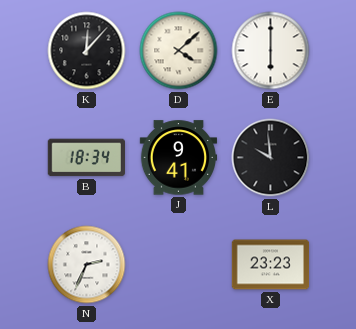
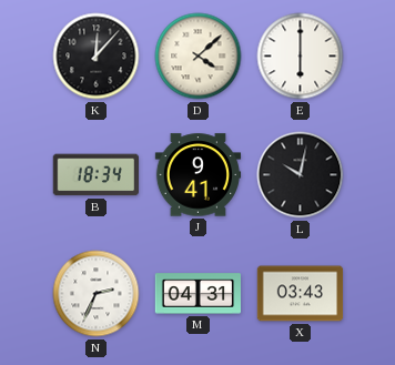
L: 9:59 -> 10:02 (301, 175)
M: none -> 04:31 (199, 294)
X: 23:23 -> 03:43 (301, 294)
